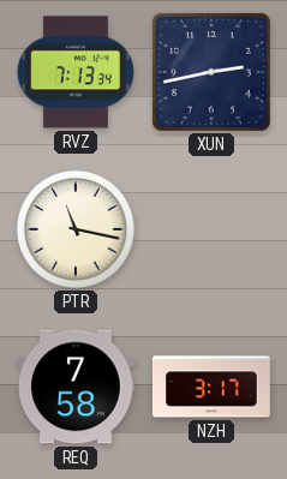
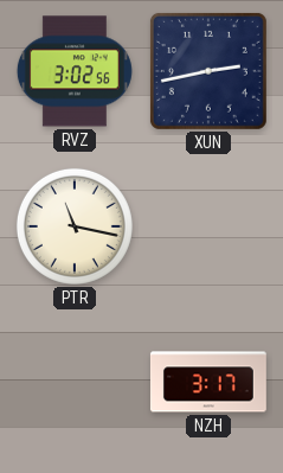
RVZ: 7:13 -> 3:02 (75, 71)
REQ: 7:58 -> none (76, 387)
